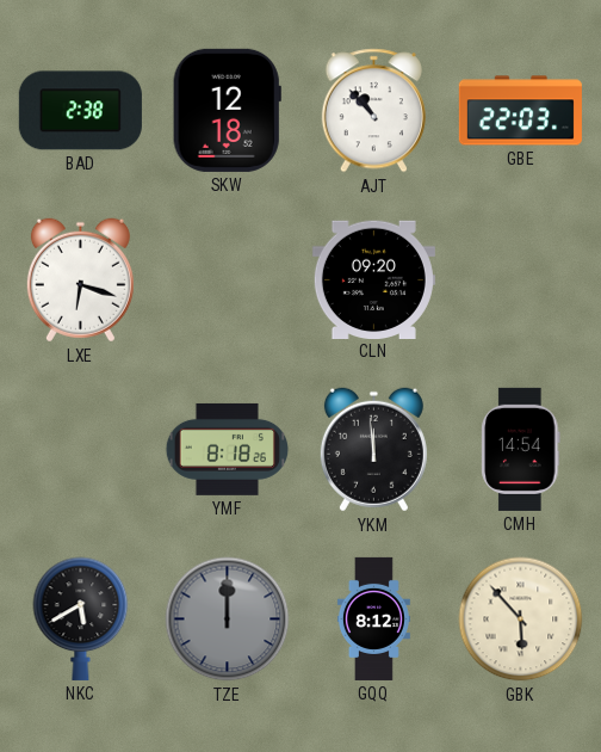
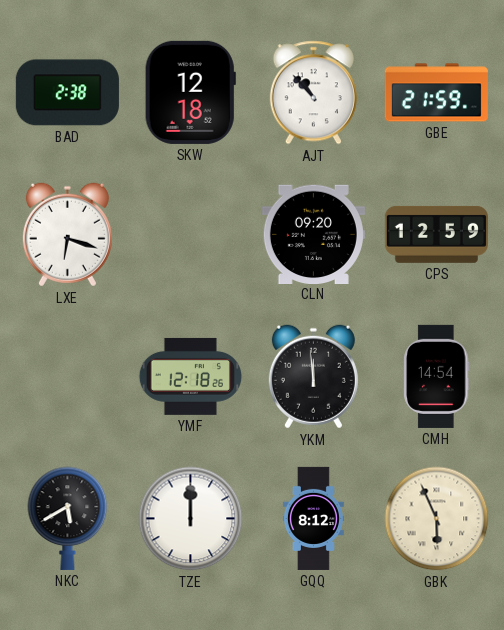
GBE: 22:03 -> 21:59 (436, 93)
CPS: none -> 12:59 (436, 234)
YMF: 8:18 -> 12:18 (190, 376)
TZE dial: grey -> white (191, 519)
GBK: 5:53 -> 5:56 (437, 519)
